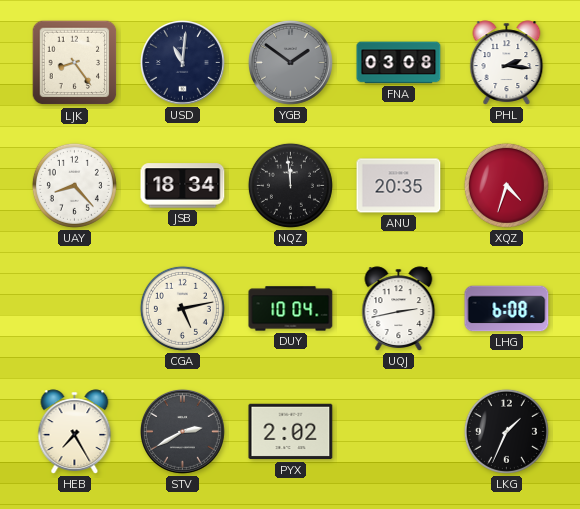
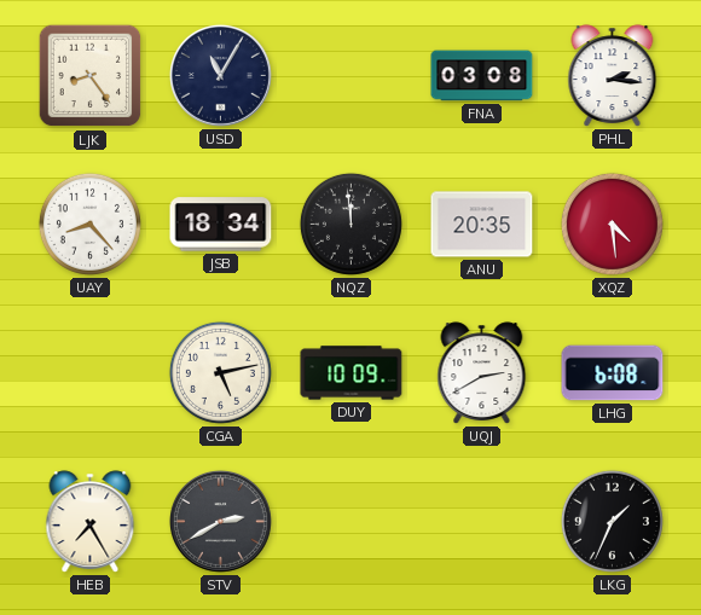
USD: 11:01 -> 11:05 (220, 75)
YGB: 1:51 -> none (290, 62)
XQZ: 4:33 -> 4:29 (612, 224)
DUY: 10:04 -> 10:09 (352, 373)
UQJ: 2:43 -> 2:40 (482, 373)
PYX: 2:02 -> none (291, 432)
